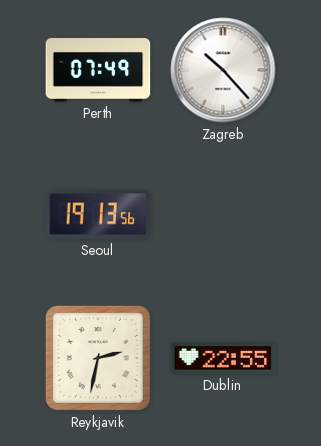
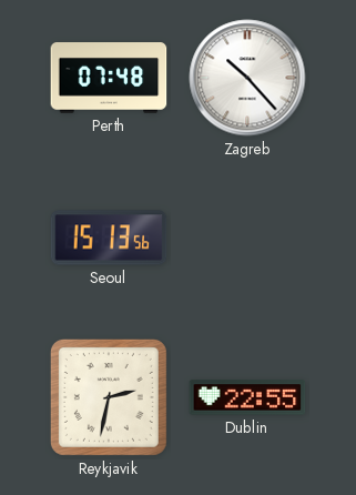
Perth: 07:49 -> 07:48 (109, 78)
Seoul: 19:13 -> 15:13 (109, 238)
